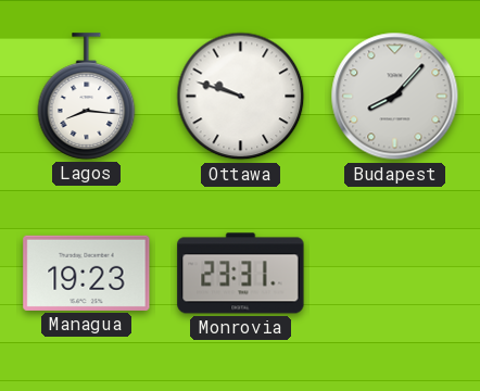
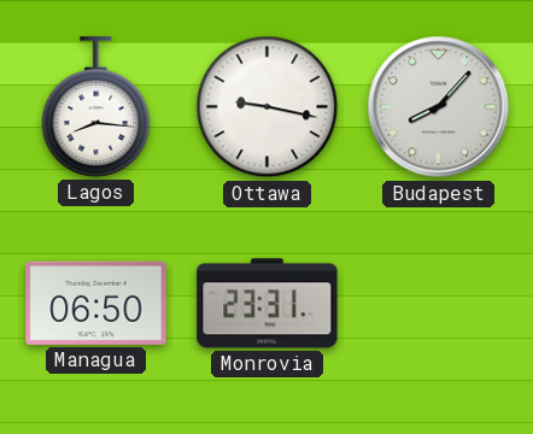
Ottawa: 9:48 -> 9:17 (268, 107)
Managua: 19:23 -> 06:50 (96, 303)
